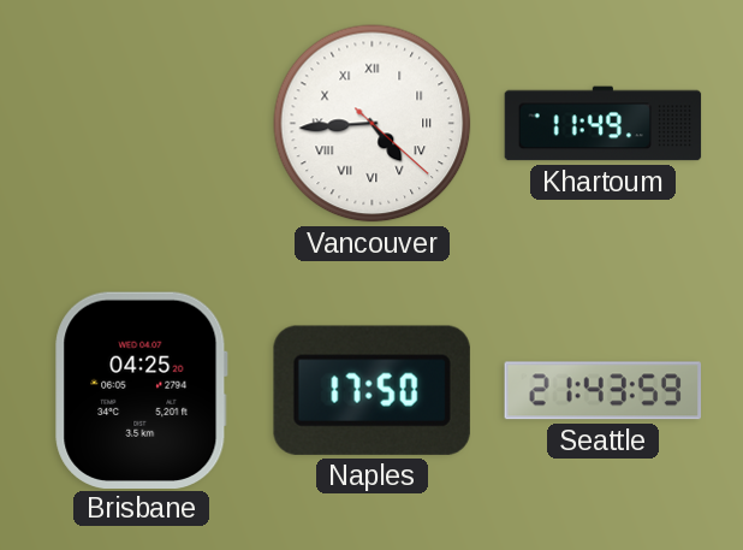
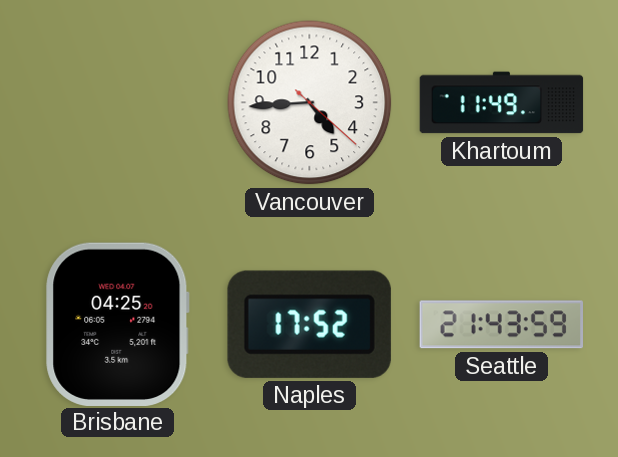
Vancouver numerals: Roman -> Arabic (310, 103)
Naples: 17:50 -> 17:52 (309, 324)
